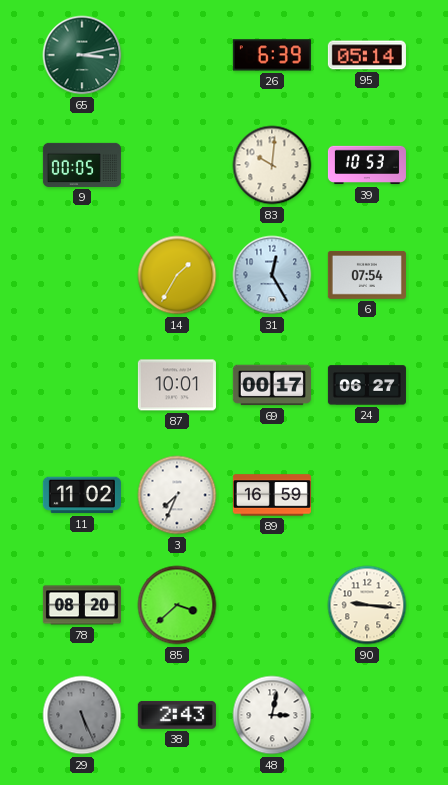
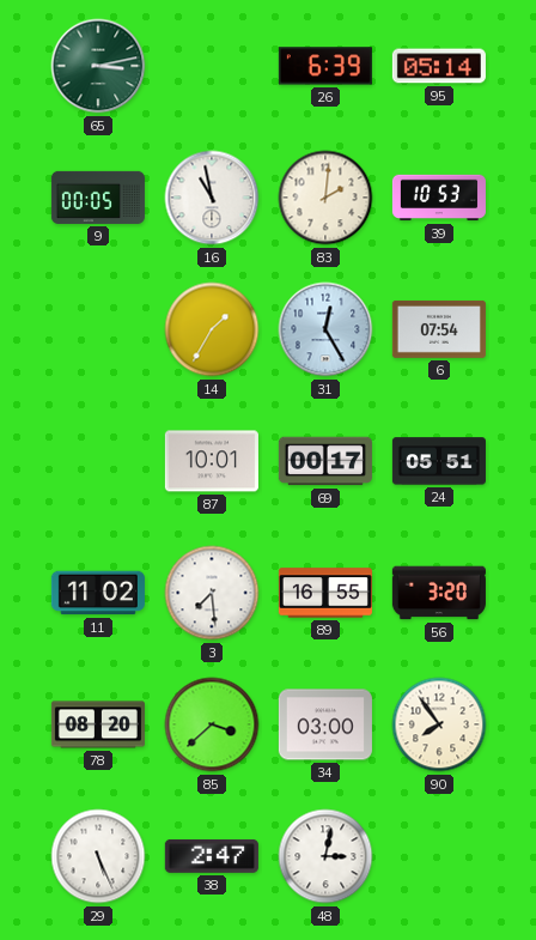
16: none -> 10:58 (212, 198)
83: 10:01 -> 2:01 (325, 198)
24: 06:27 -> 05:51 (439, 461)
3: 7:34 -> 7:29 (212, 593)
89: 16:59 -> 16:55 (325, 593)
56: none -> 3:20 (439, 593)
34: none -> 03:00 (325, 724)
90: 9:16 -> 7:54 (439, 724)
29 dial: grey -> white (98, 856)
38: 2:43 -> 2:47 (212, 856)
